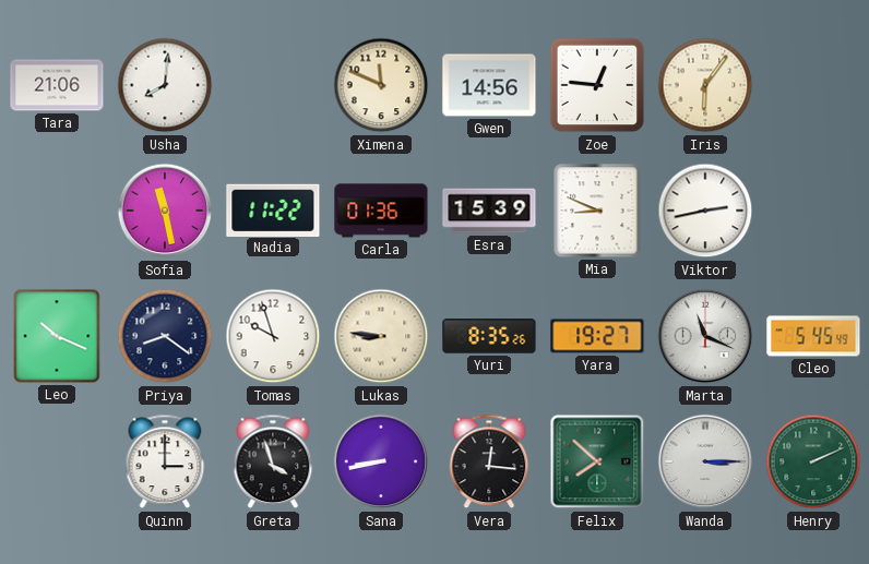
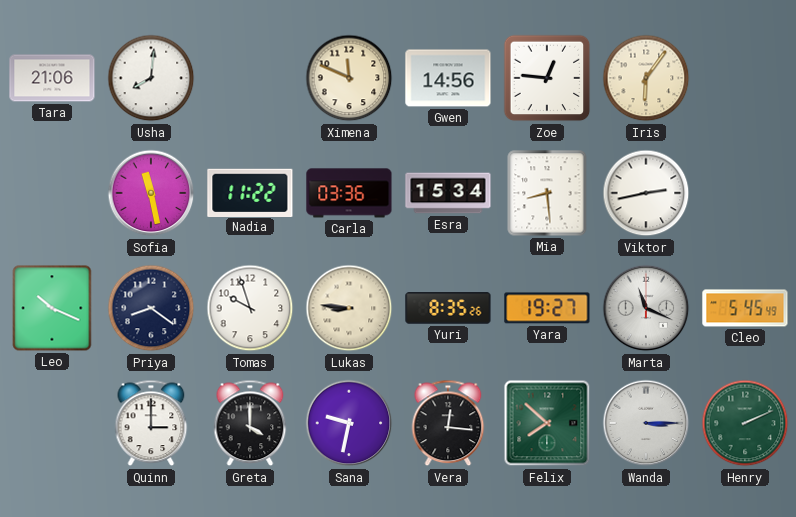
Carla: 01:36 -> 03:36 (349, 193)
Esra: 15:39 -> 15:34 (448, 193)
Mia: 8:49 -> 8:29 (547, 193)
Greta: 3:57 -> 4:00 (250, 423)
Sana: 8:43 -> 9:32 (349, 423)
